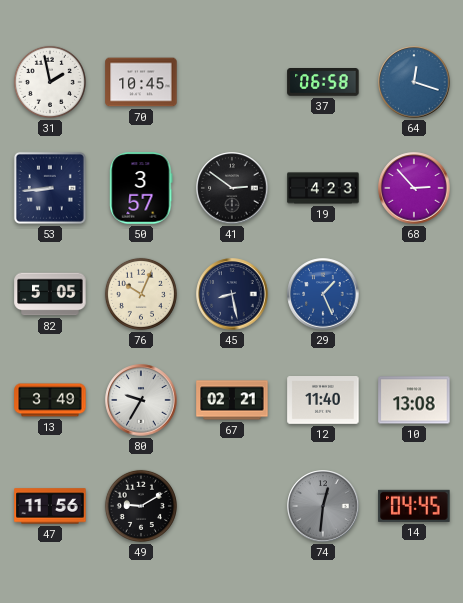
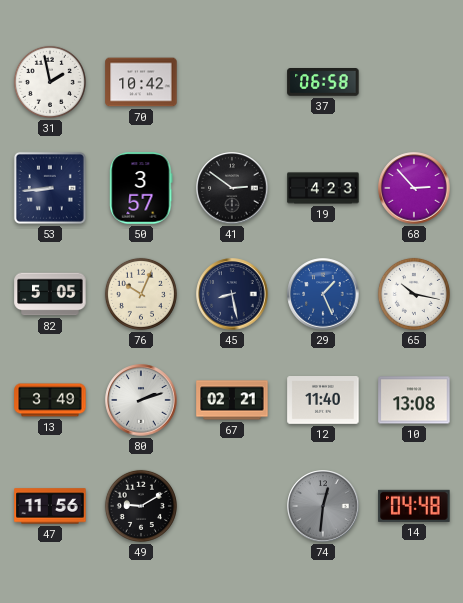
70: 10:45 -> 10:42 (141, 82)
64: 12:18 -> none (414, 82)
65: none -> 10:17 (414, 294)
80: 9:35 -> 2:12 (141, 400)
14: 04:45 -> 04:48 (414, 506)
